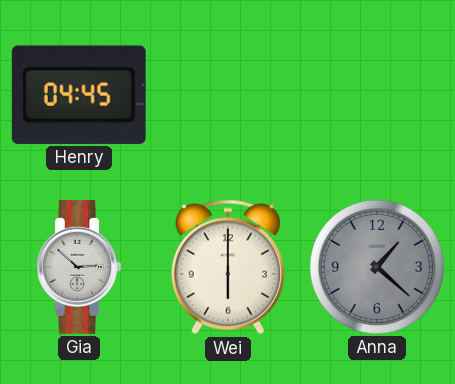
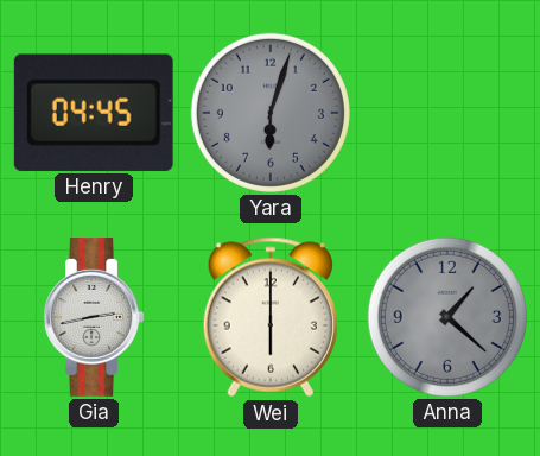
Yara: none -> 6:03 (271, 113)
Gia: 2:52 -> 2:43 (94, 317)
